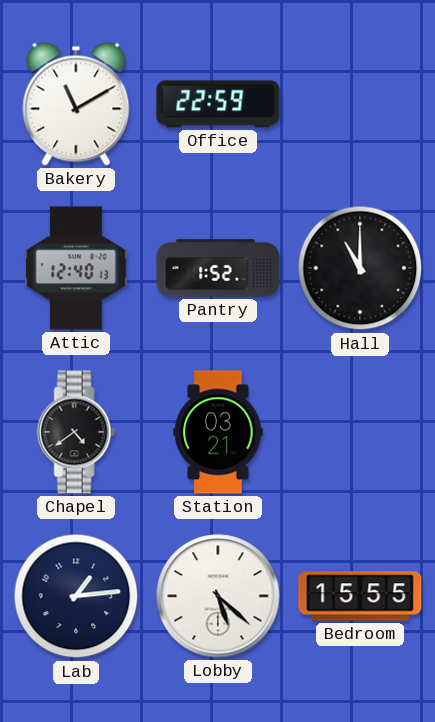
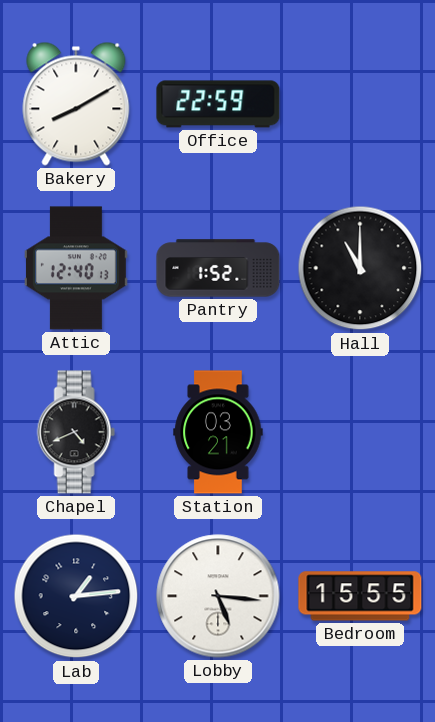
Bakery: 11:10 -> 8:10 (76, 104)
Chapel: 4:39 -> 4:41 (76, 432)
Lobby: 5:22 -> 5:16 (218, 596)
